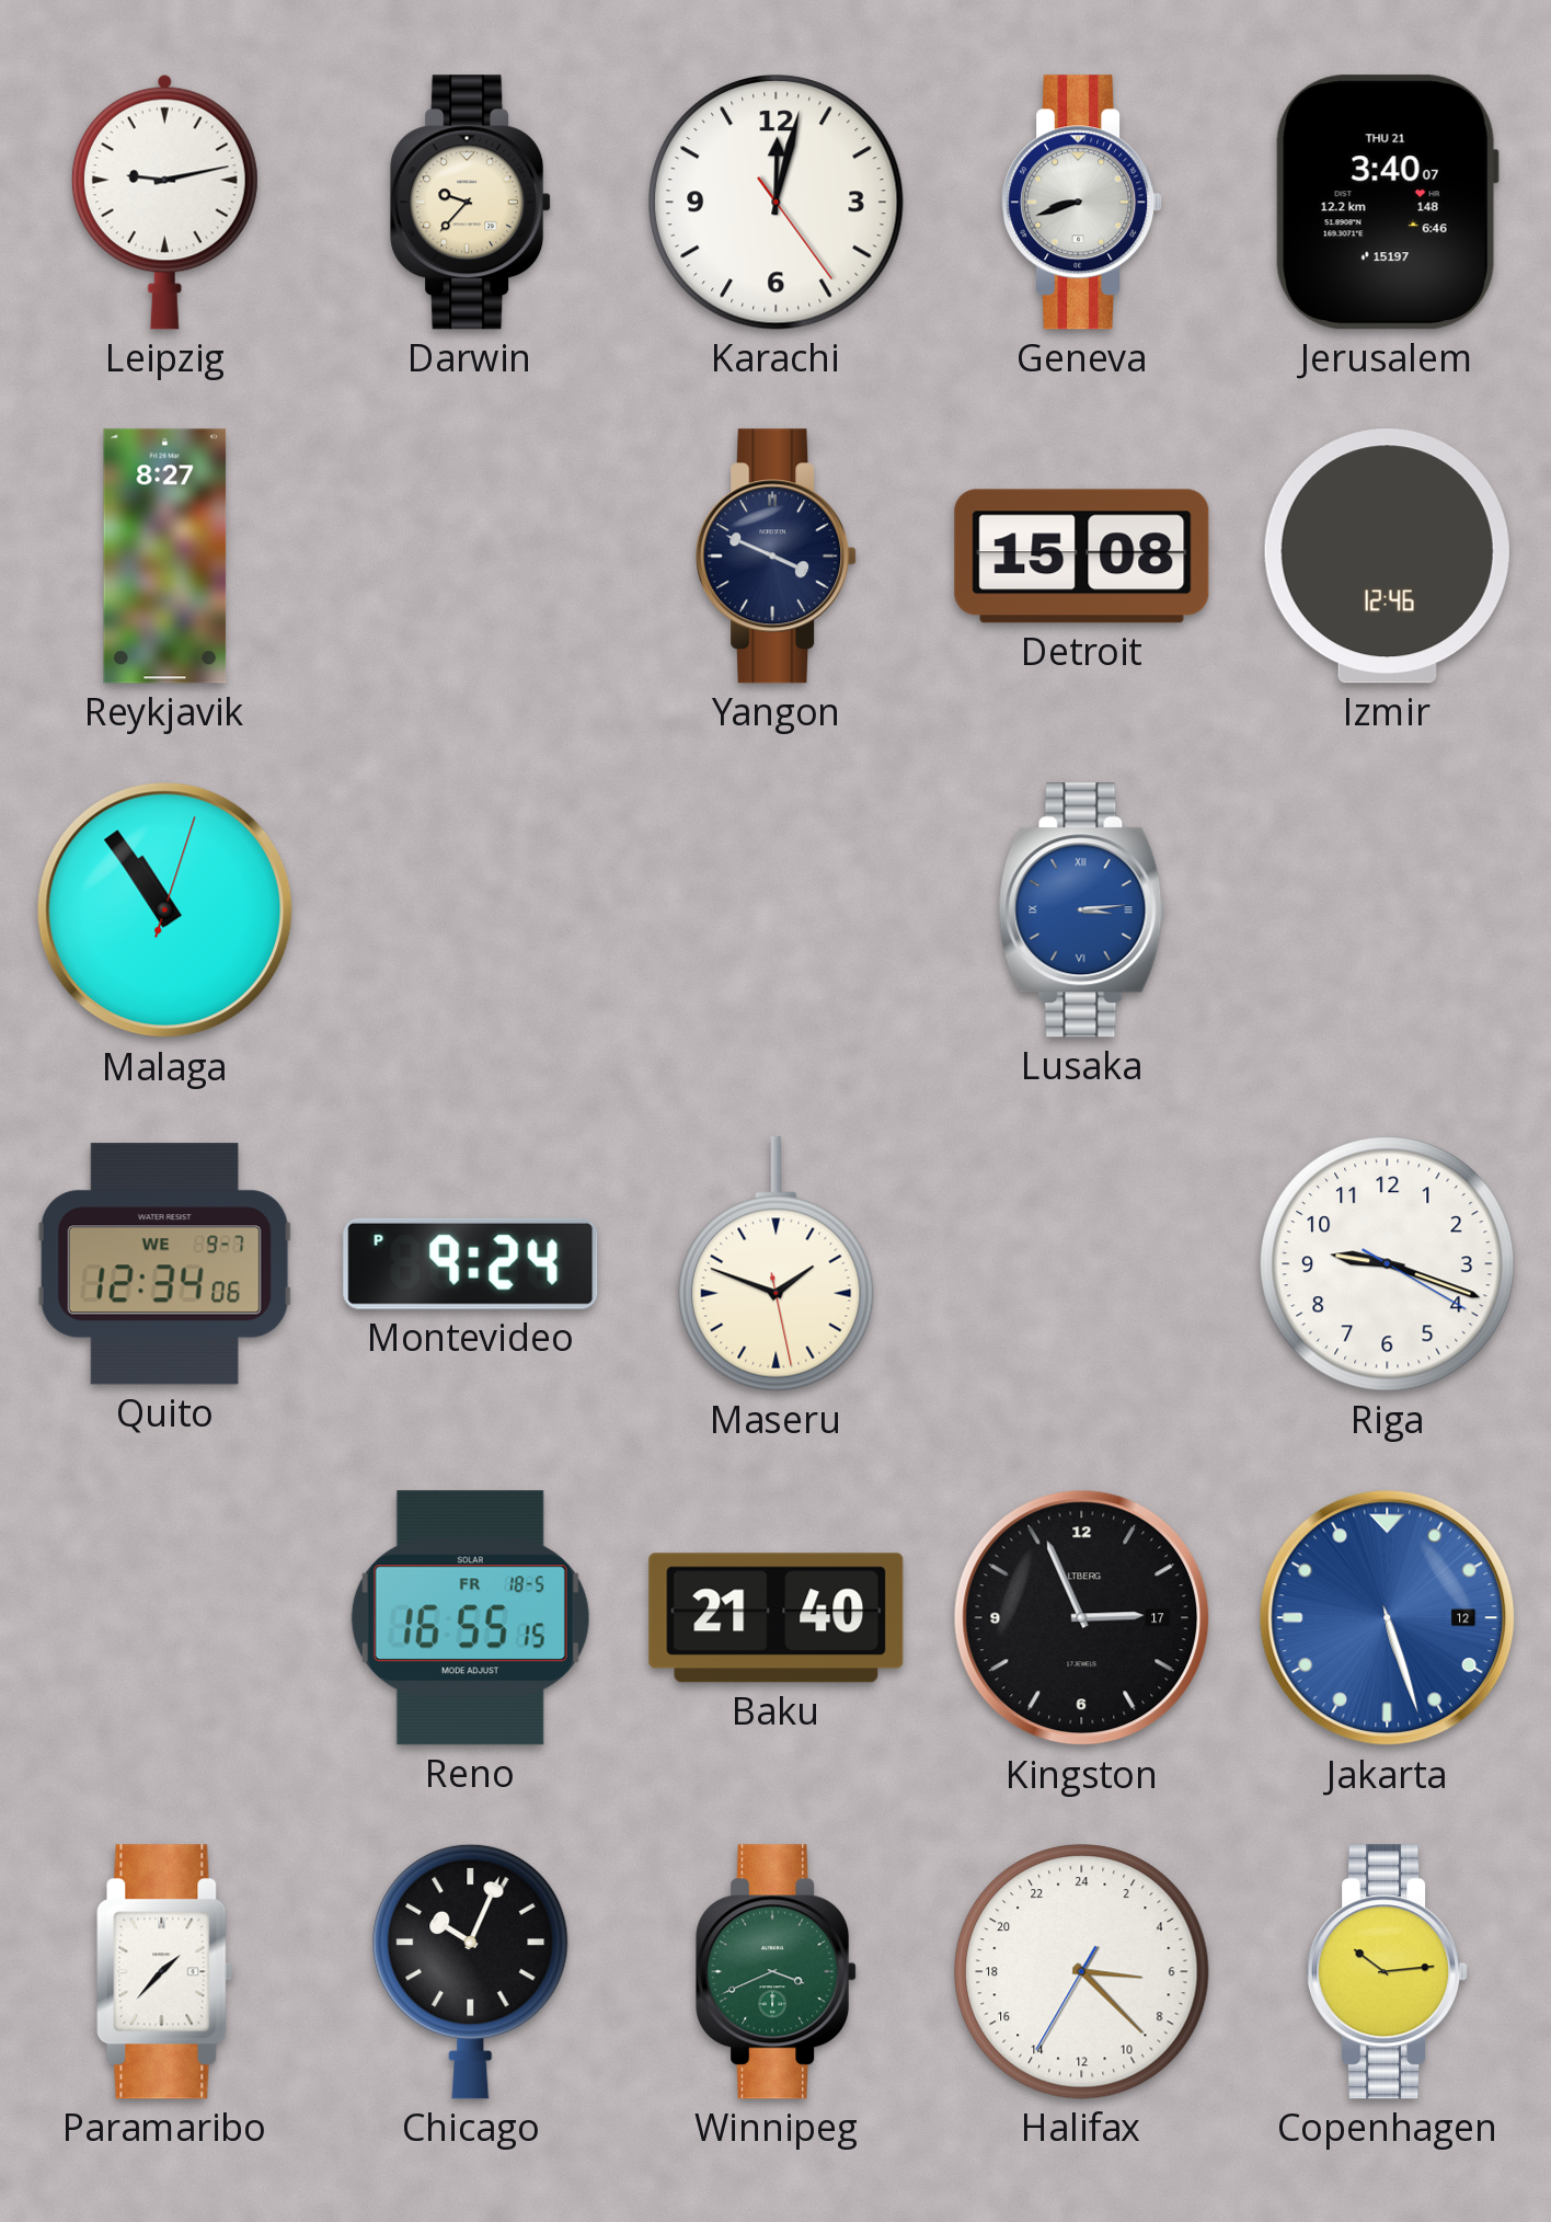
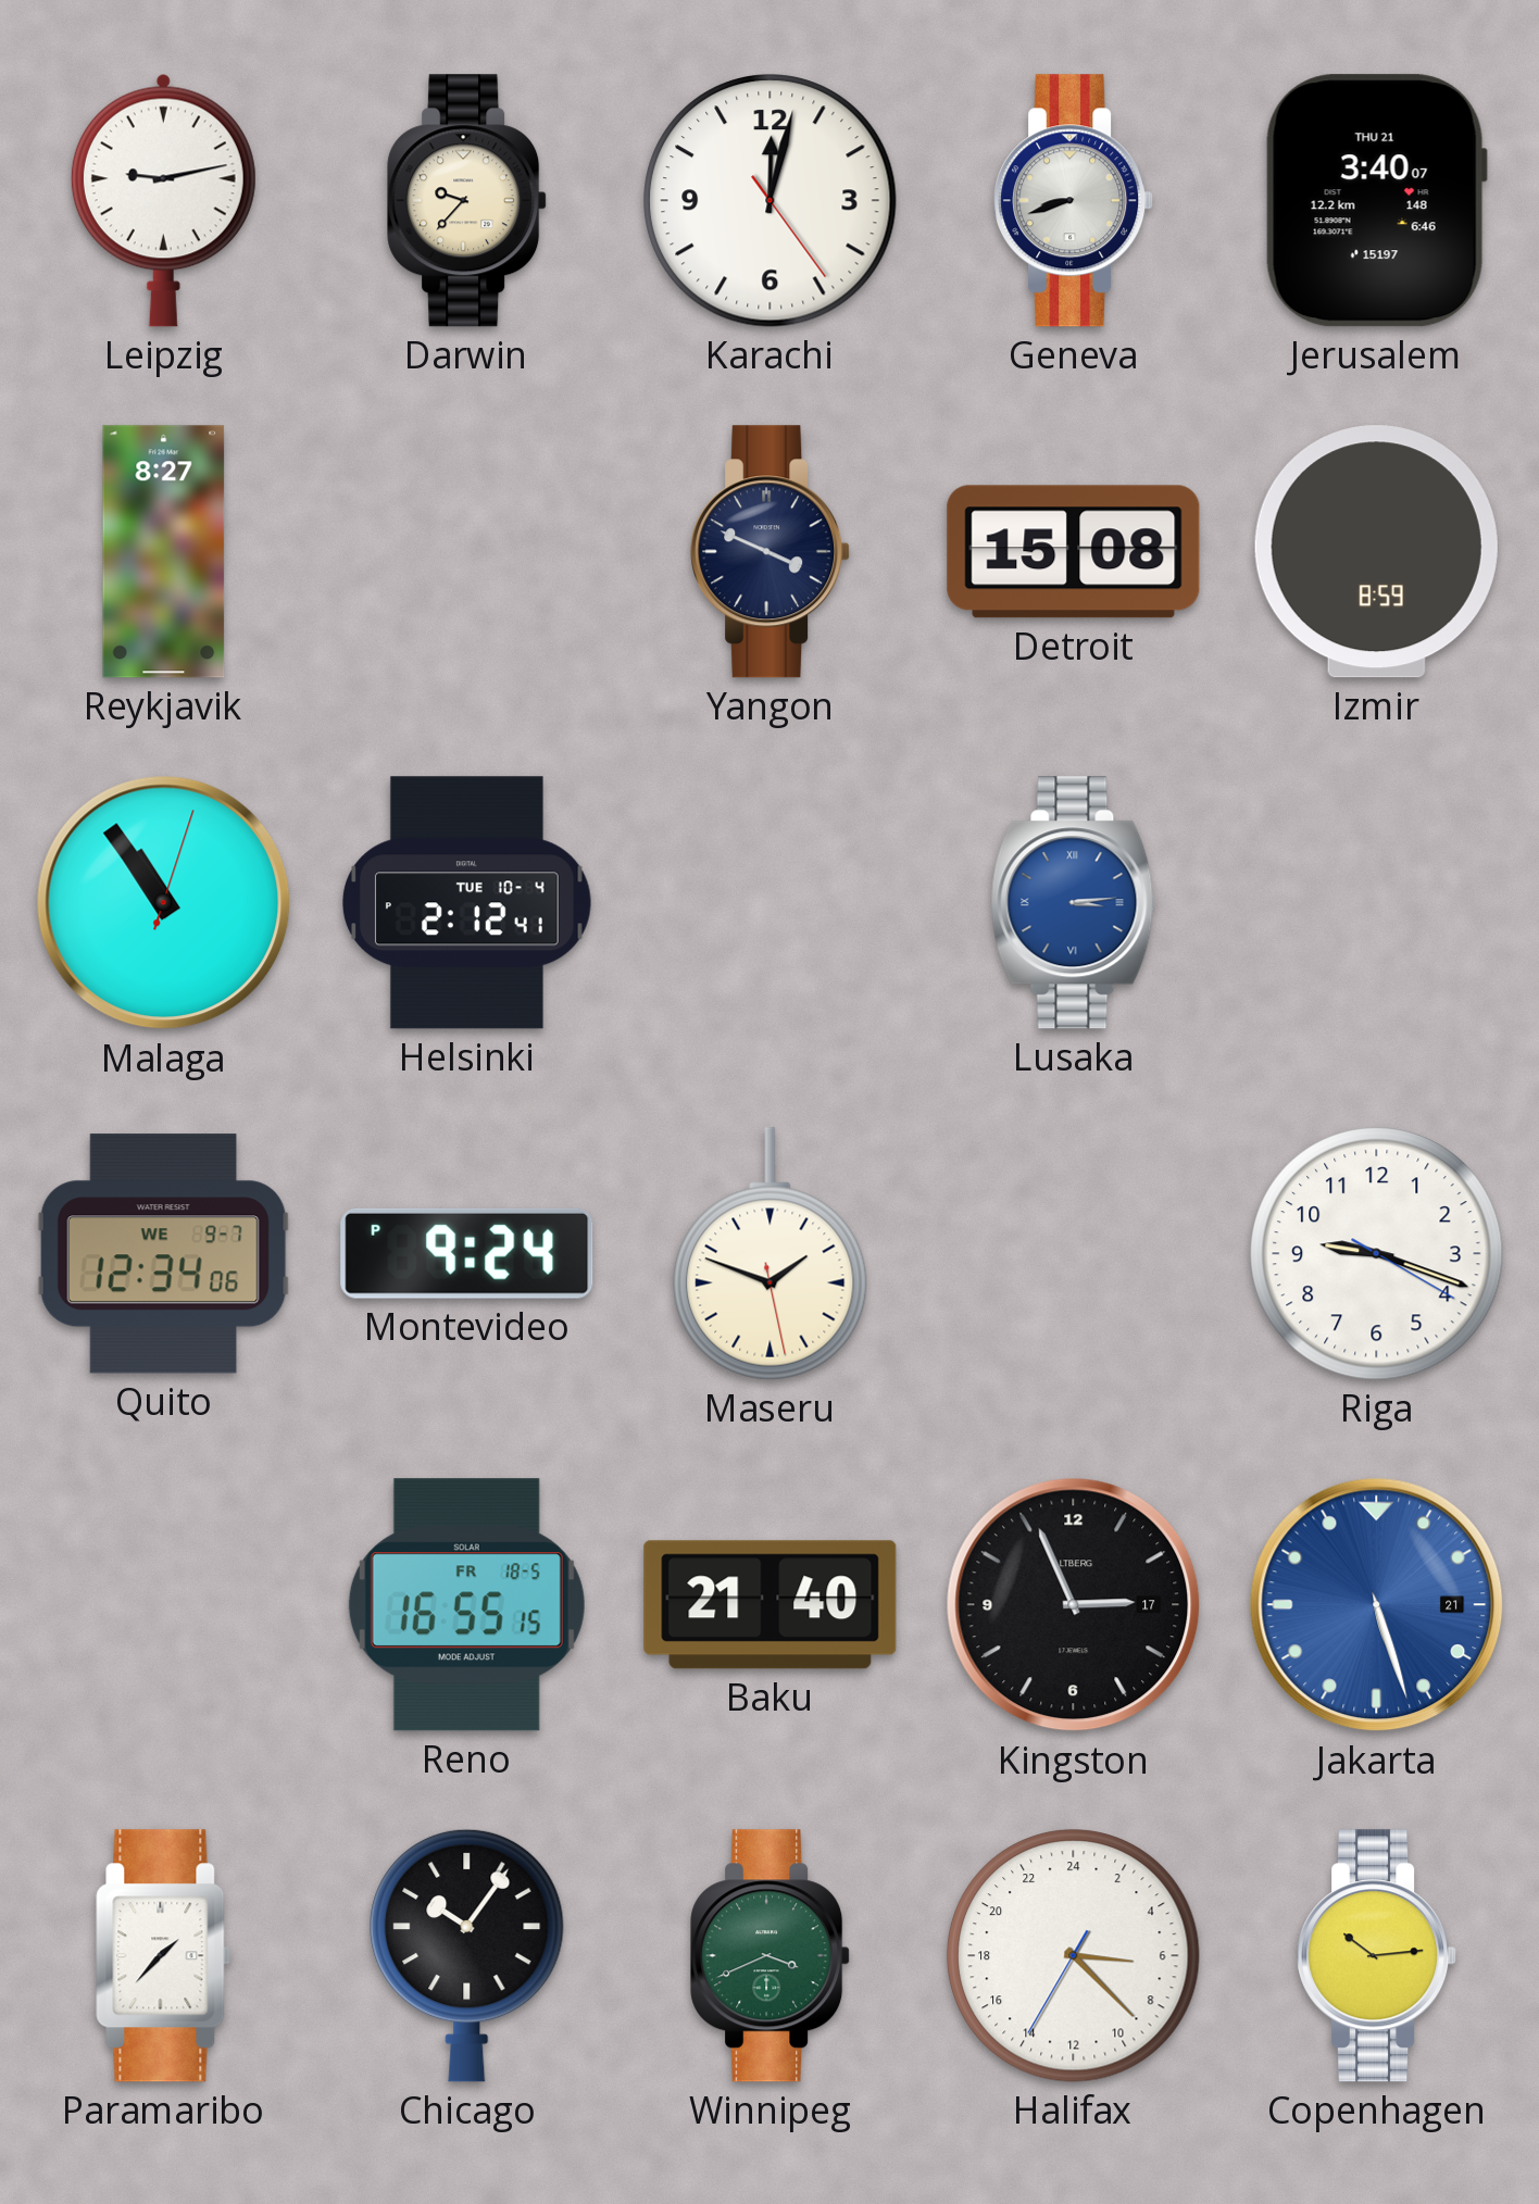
Izmir: 12:46 -> 8:59 (1376, 552)
Helsinki: none -> 2:12 (467, 903)
Jakarta date: 12 -> 21 (1377, 1605)
Chicago: 10:04 -> 10:06 (467, 1955)
